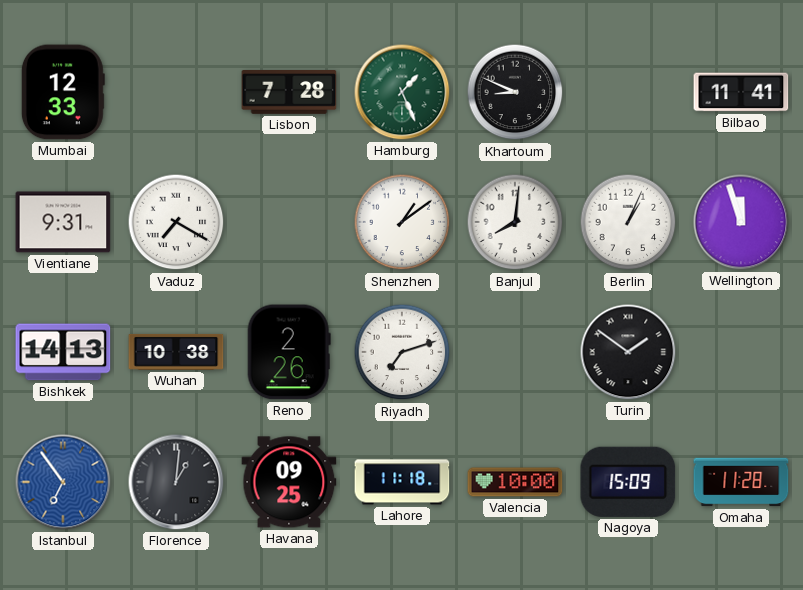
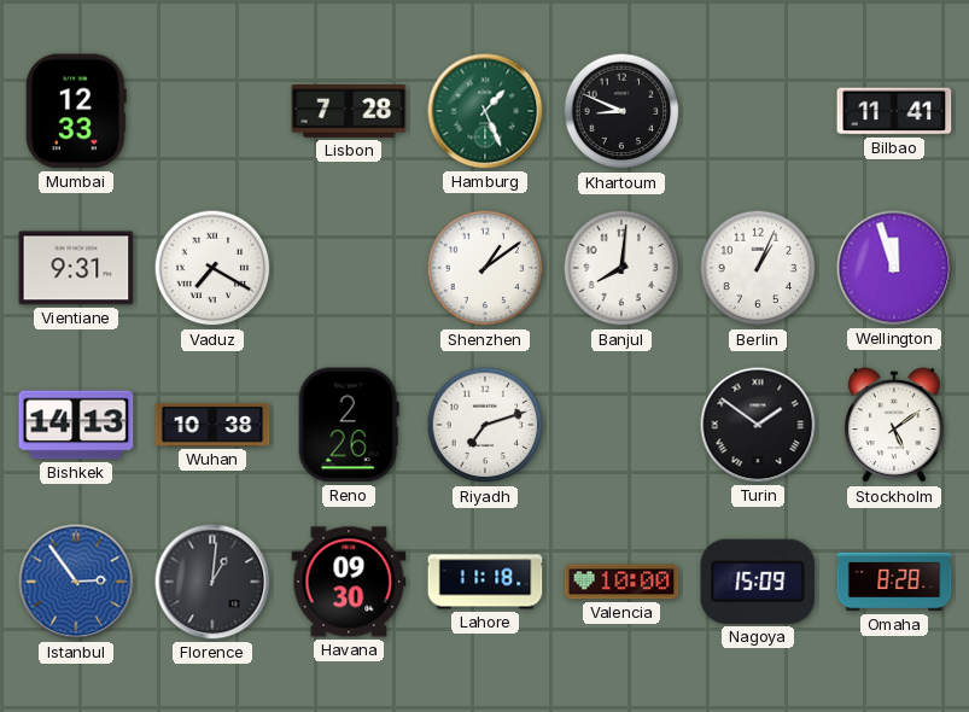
Stockholm: none -> 5:09 (894, 426)
Istanbul: 6:54 -> 2:54 (76, 582)
Havana: 09:25 -> 09:30 (349, 582)
Omaha: 11:28 -> 8:28 (894, 582)
